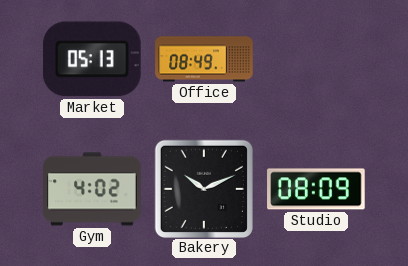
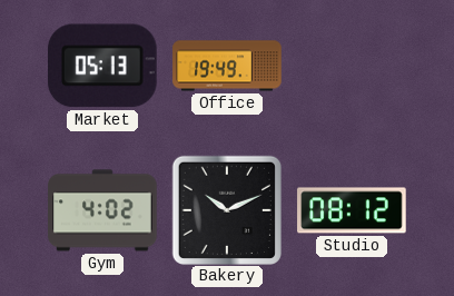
Office: 08:49 -> 19:49 (227, 66)
Studio: 08:09 -> 08:12 (352, 210)
